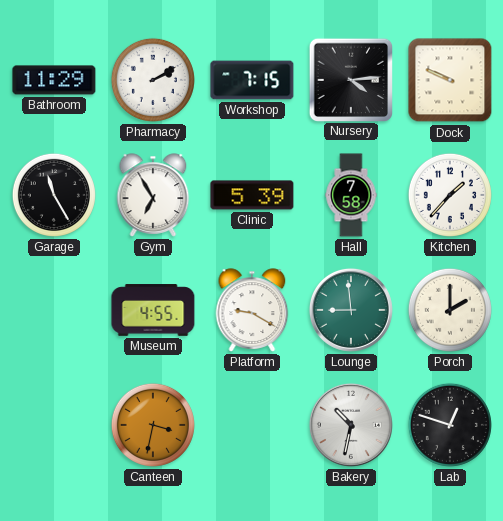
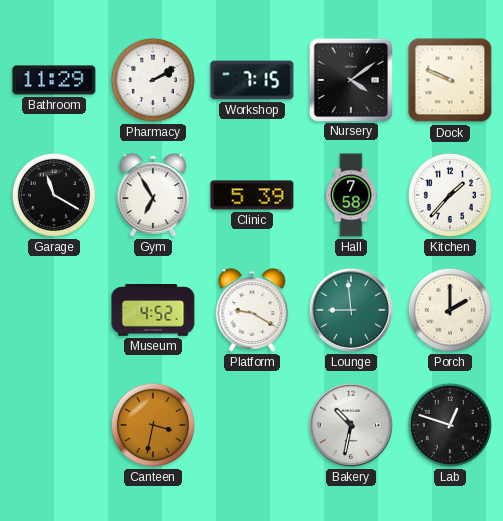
Nursery: 4:14 -> 4:09 (350, 79)
Garage: 11:25 -> 11:20 (54, 195)
Museum: 4:55 -> 4:52 (153, 310)
